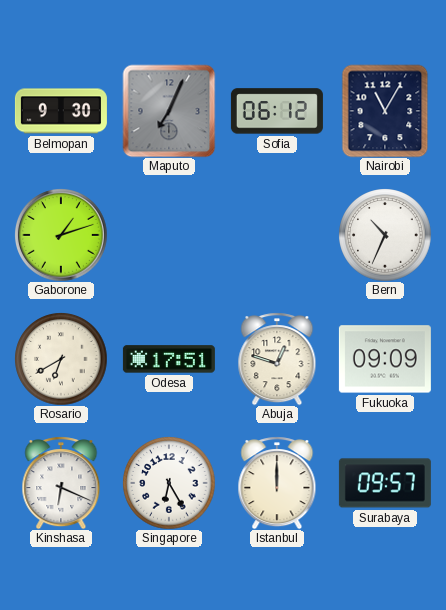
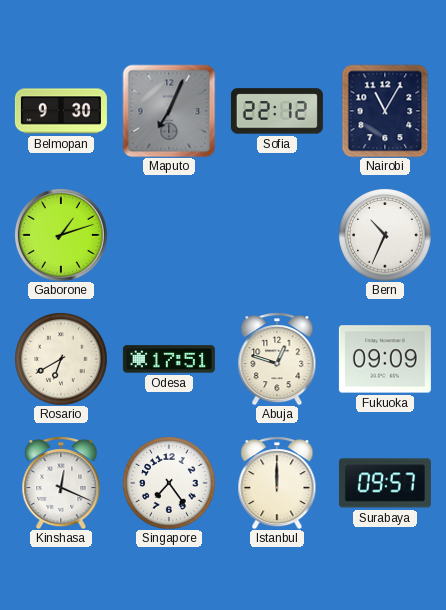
Sofia: 06:12 -> 22:12 (277, 111)
Kinshasa: 6:19 -> 12:19 (61, 483)
Singapore: 6:25 -> 7:24 (169, 483)
